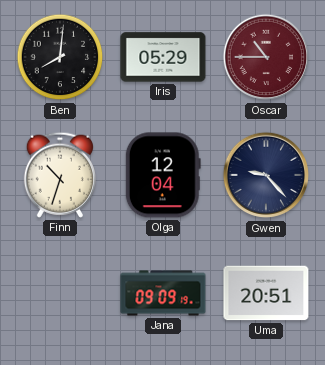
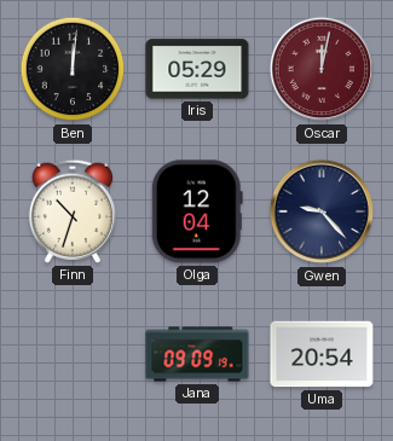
Ben: 8:01 -> 12:01 (73, 69)
Oscar: 10:45 -> 12:02 (322, 69)
Uma: 20:51 -> 20:54 (322, 354)
